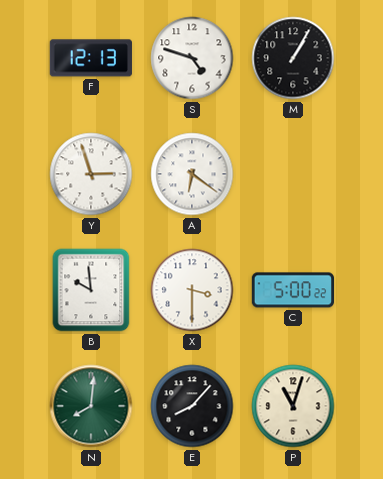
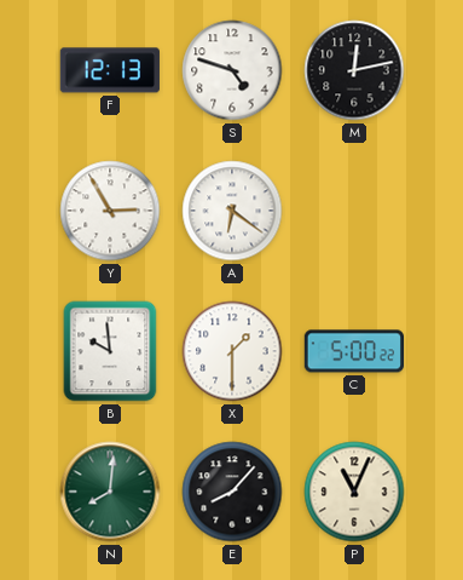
M: 1:05 -> 12:13 (354, 70)
Y: 2:57 -> 2:55 (110, 211)
X: 3:30 -> 1:30 (232, 351)
P: 11:03 -> 11:04 (354, 492)
